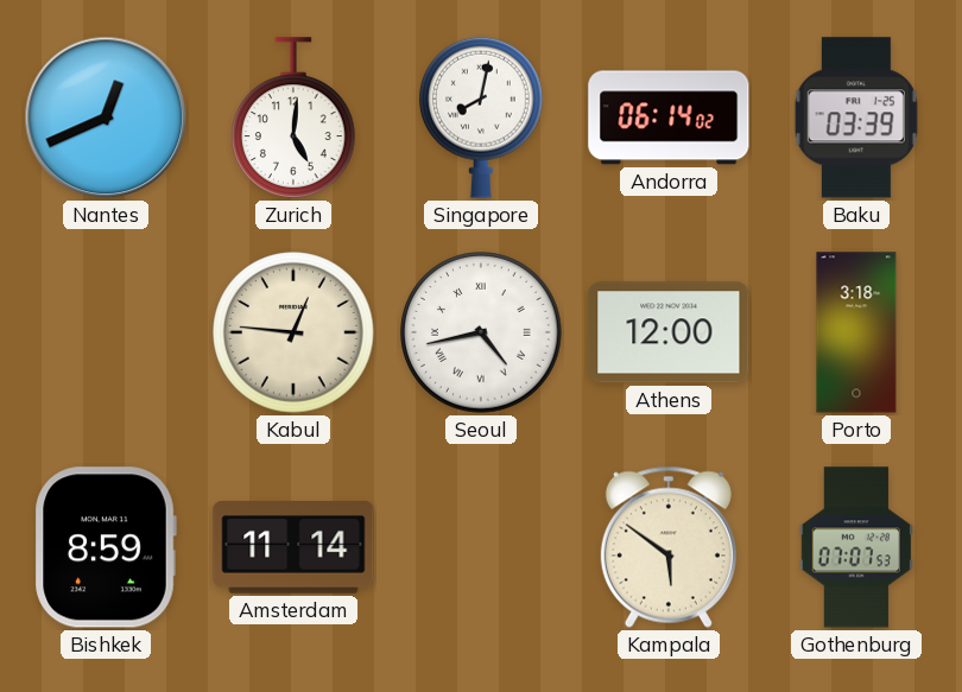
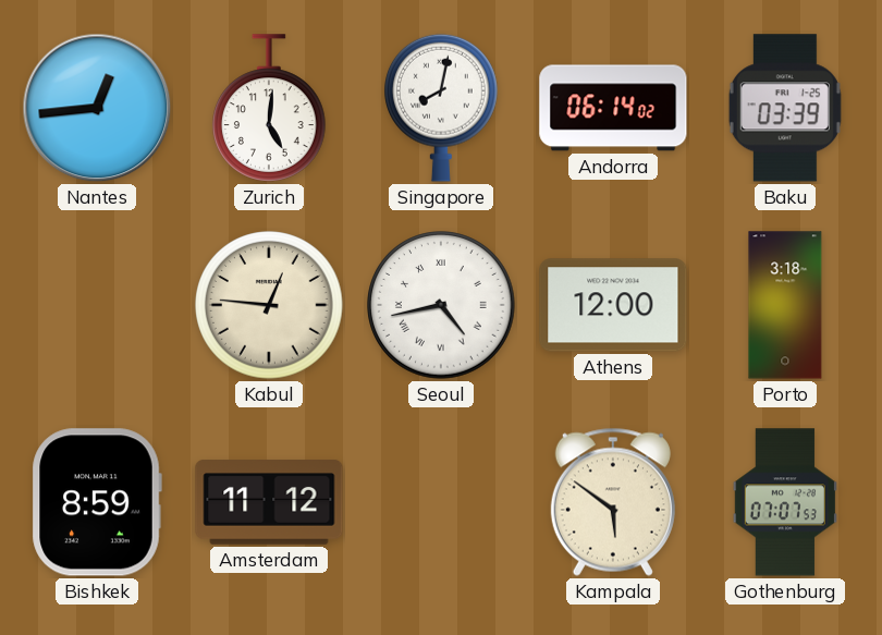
Nantes: 12:41 -> 12:44 (97, 108)
Amsterdam: 11:14 -> 11:12 (269, 502)
